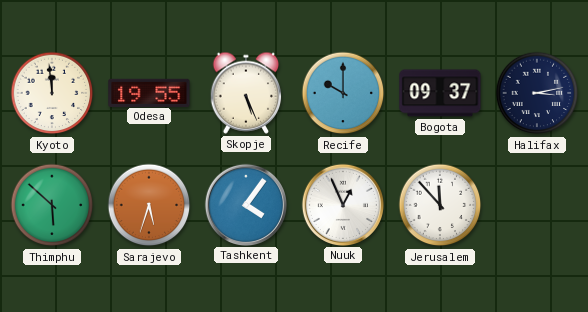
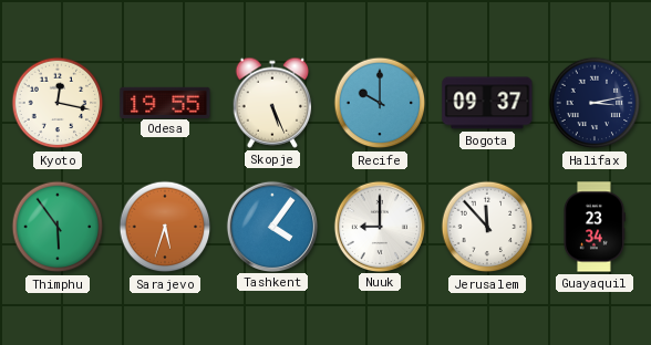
Kyoto: 11:59 -> 12:17 (58, 103)
Thimphu: 5:52 -> 5:54 (58, 227)
Nuuk: 12:56 -> 9:00 (379, 226)
Guayaquil: none -> 23:34 (595, 227)
